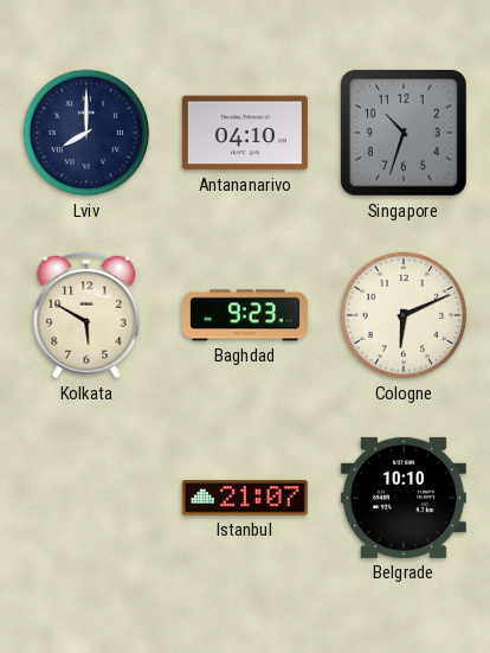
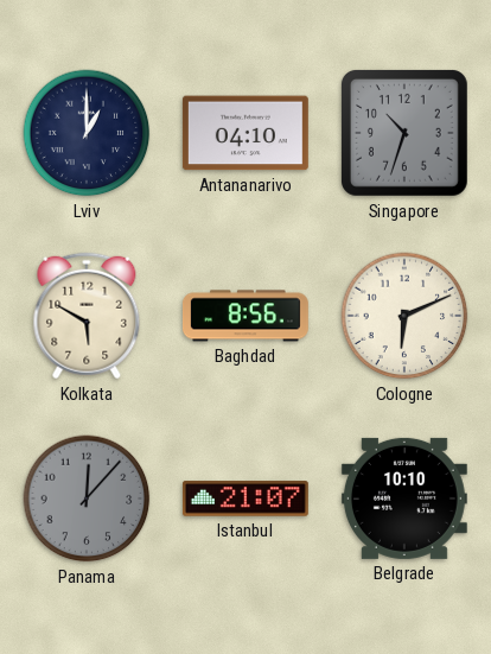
Lviv: 8:00 -> 1:00 (87, 133)
Baghdad: 9:23 -> 8:56 (245, 316)
Panama: none -> 12:07 (87, 499)
